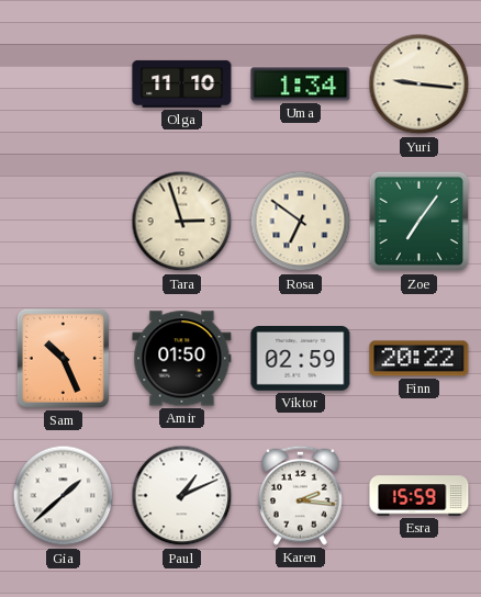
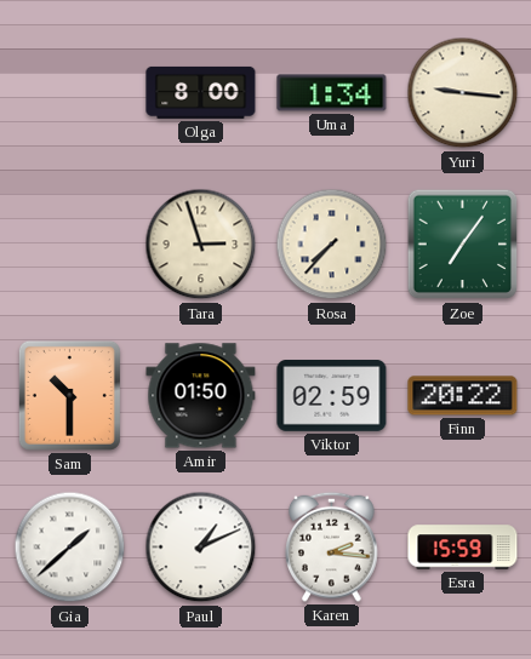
Olga: 11:10 -> 8:00 (201, 92)
Rosa: 6:51 -> 7:37 (332, 245)
Sam: 10:26 -> 10:30 (69, 395)
